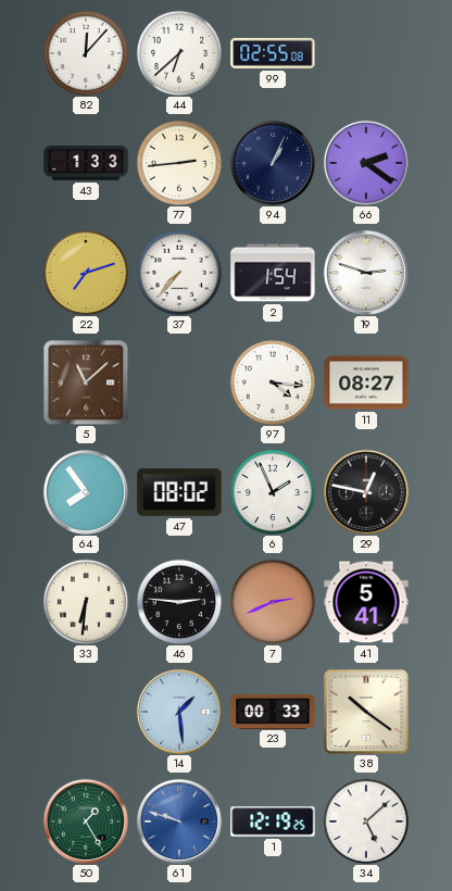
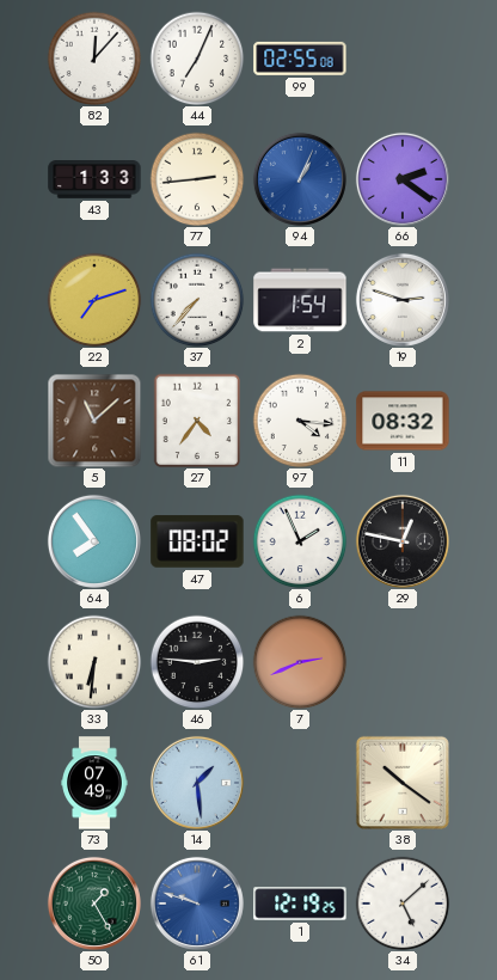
44: 6:38 -> 7:04 (197, 59)
94 dial: navy -> blue (300, 179)
27: none -> 4:36 (197, 421)
11: 08:27 -> 08:32 (403, 421)
41: 5:41 -> none (366, 602)
73: none -> 07:49 (94, 783)
23: 00:33 -> none (273, 711)
